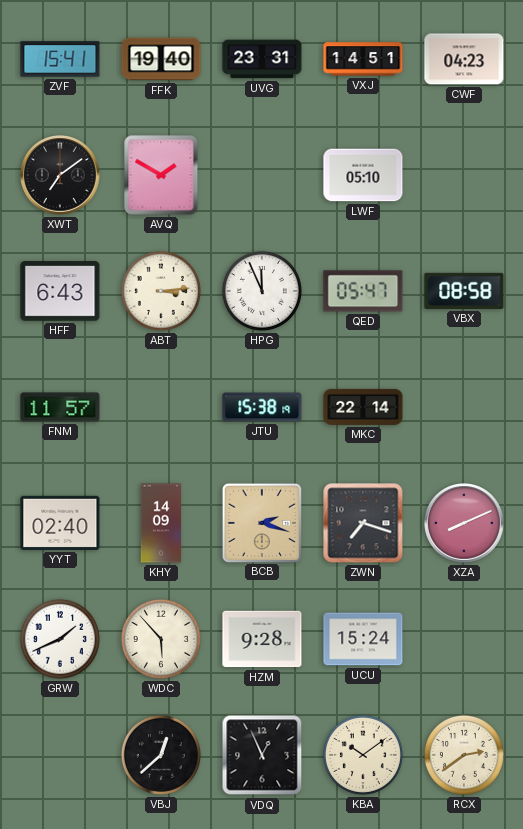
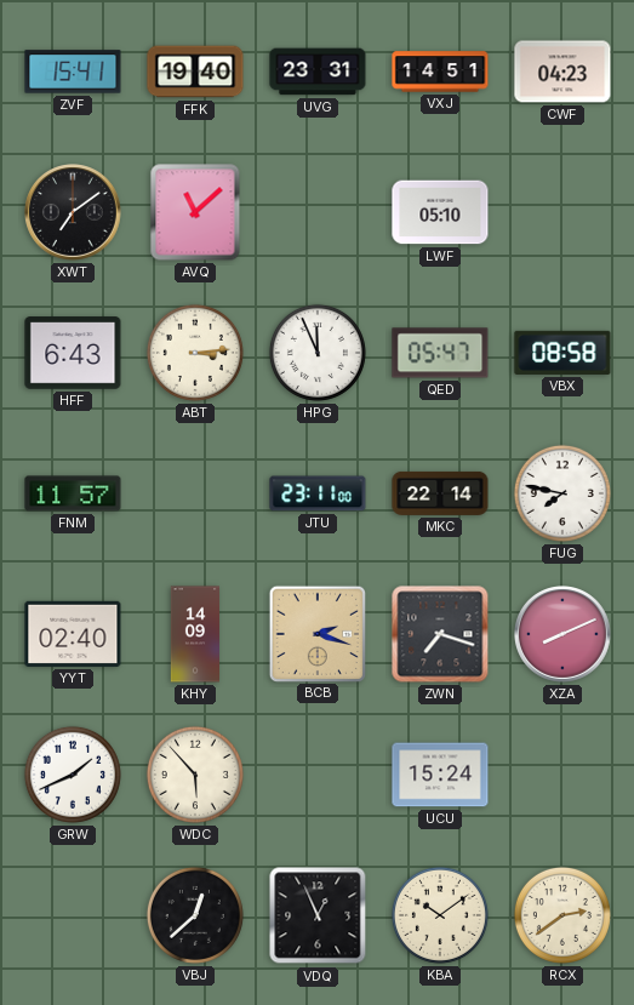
AVQ: 1:50 -> 11:08 (195, 212)
JTU: 15:38 -> 23:11 (318, 493)
FUG: none -> 7:47 (562, 493)
HZM: 9:28 -> none (262, 639)
